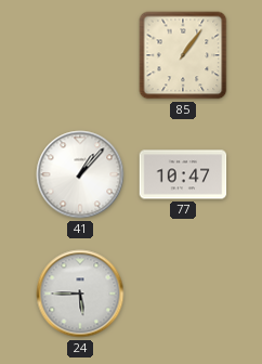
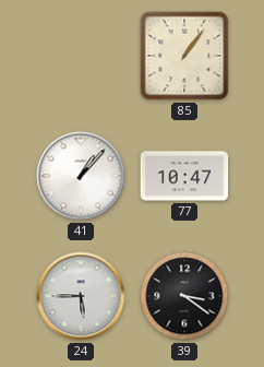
39: none -> 3:21 (184, 296)
